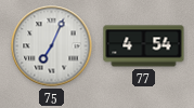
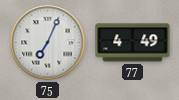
77: 4:54 -> 4:49 (133, 43)
